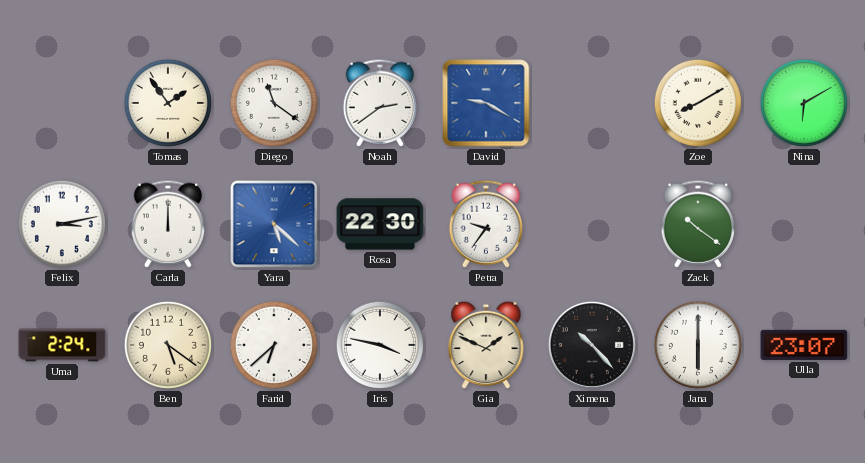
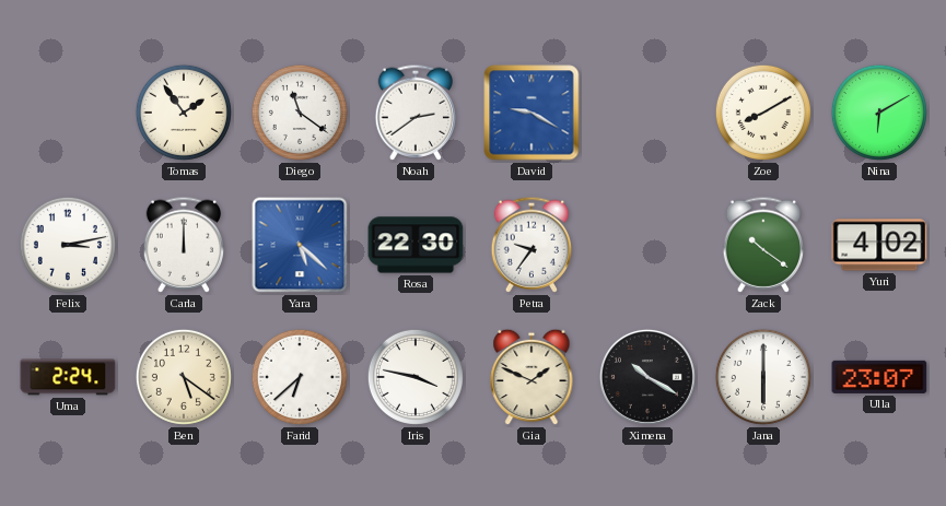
Yuri: none -> 4:02 (879, 245)
Ximena: 10:23 -> 10:20 (647, 377)
